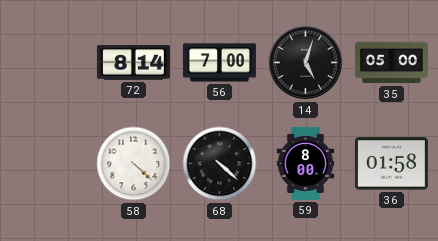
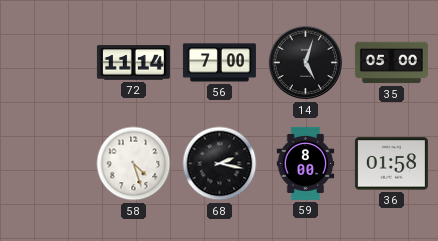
72: 8:14 -> 11:14 (133, 63)
58: 4:22 -> 4:27 (134, 164)
68: 4:22 -> 2:17 (220, 164)
